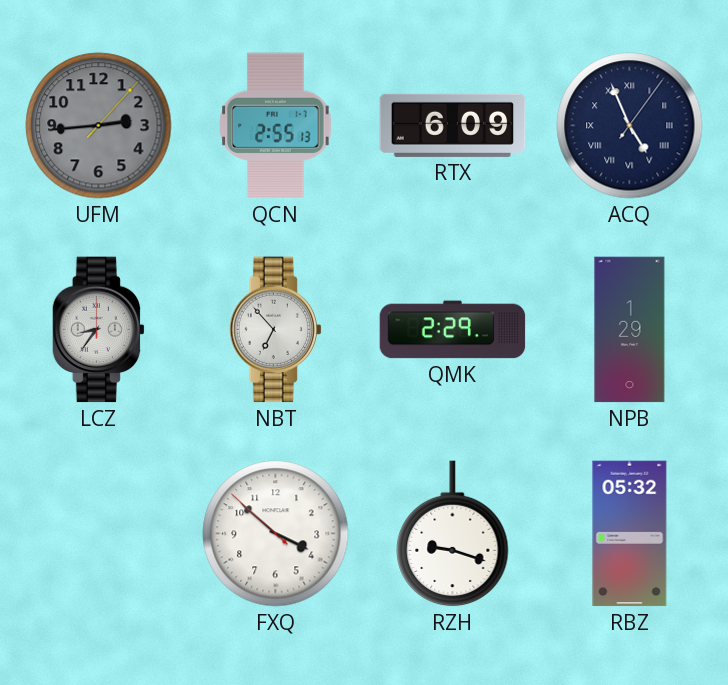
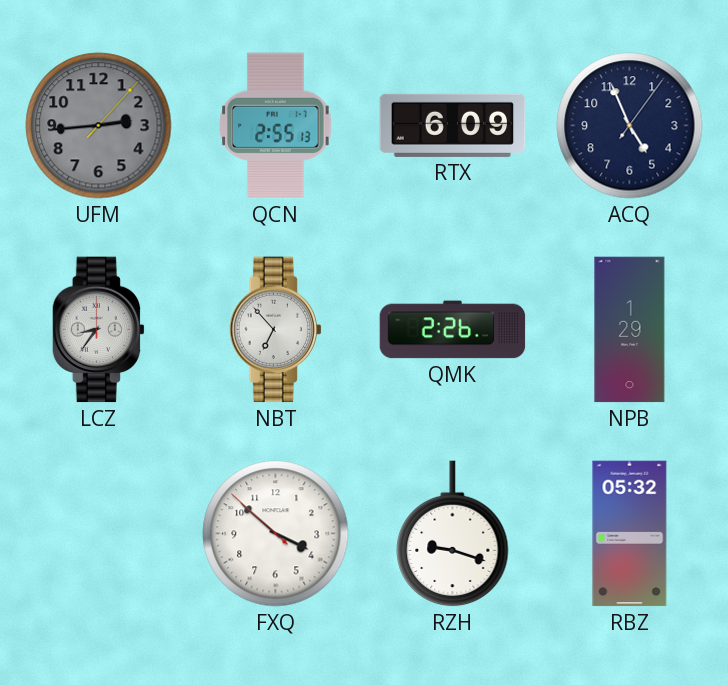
ACQ numerals: Roman -> Arabic (630, 126)
QMK: 2:29 -> 2:26 (453, 330)
